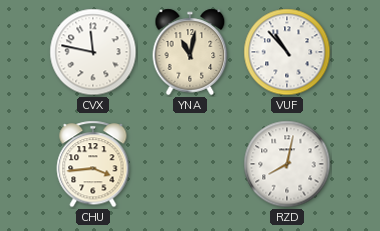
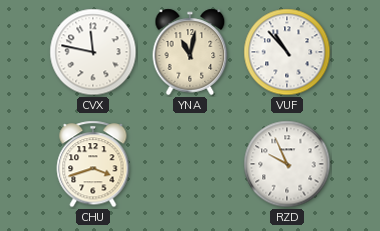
CHU: 3:44 -> 3:42 (93, 164)
RZD: 8:02 -> 9:56 (287, 164)
